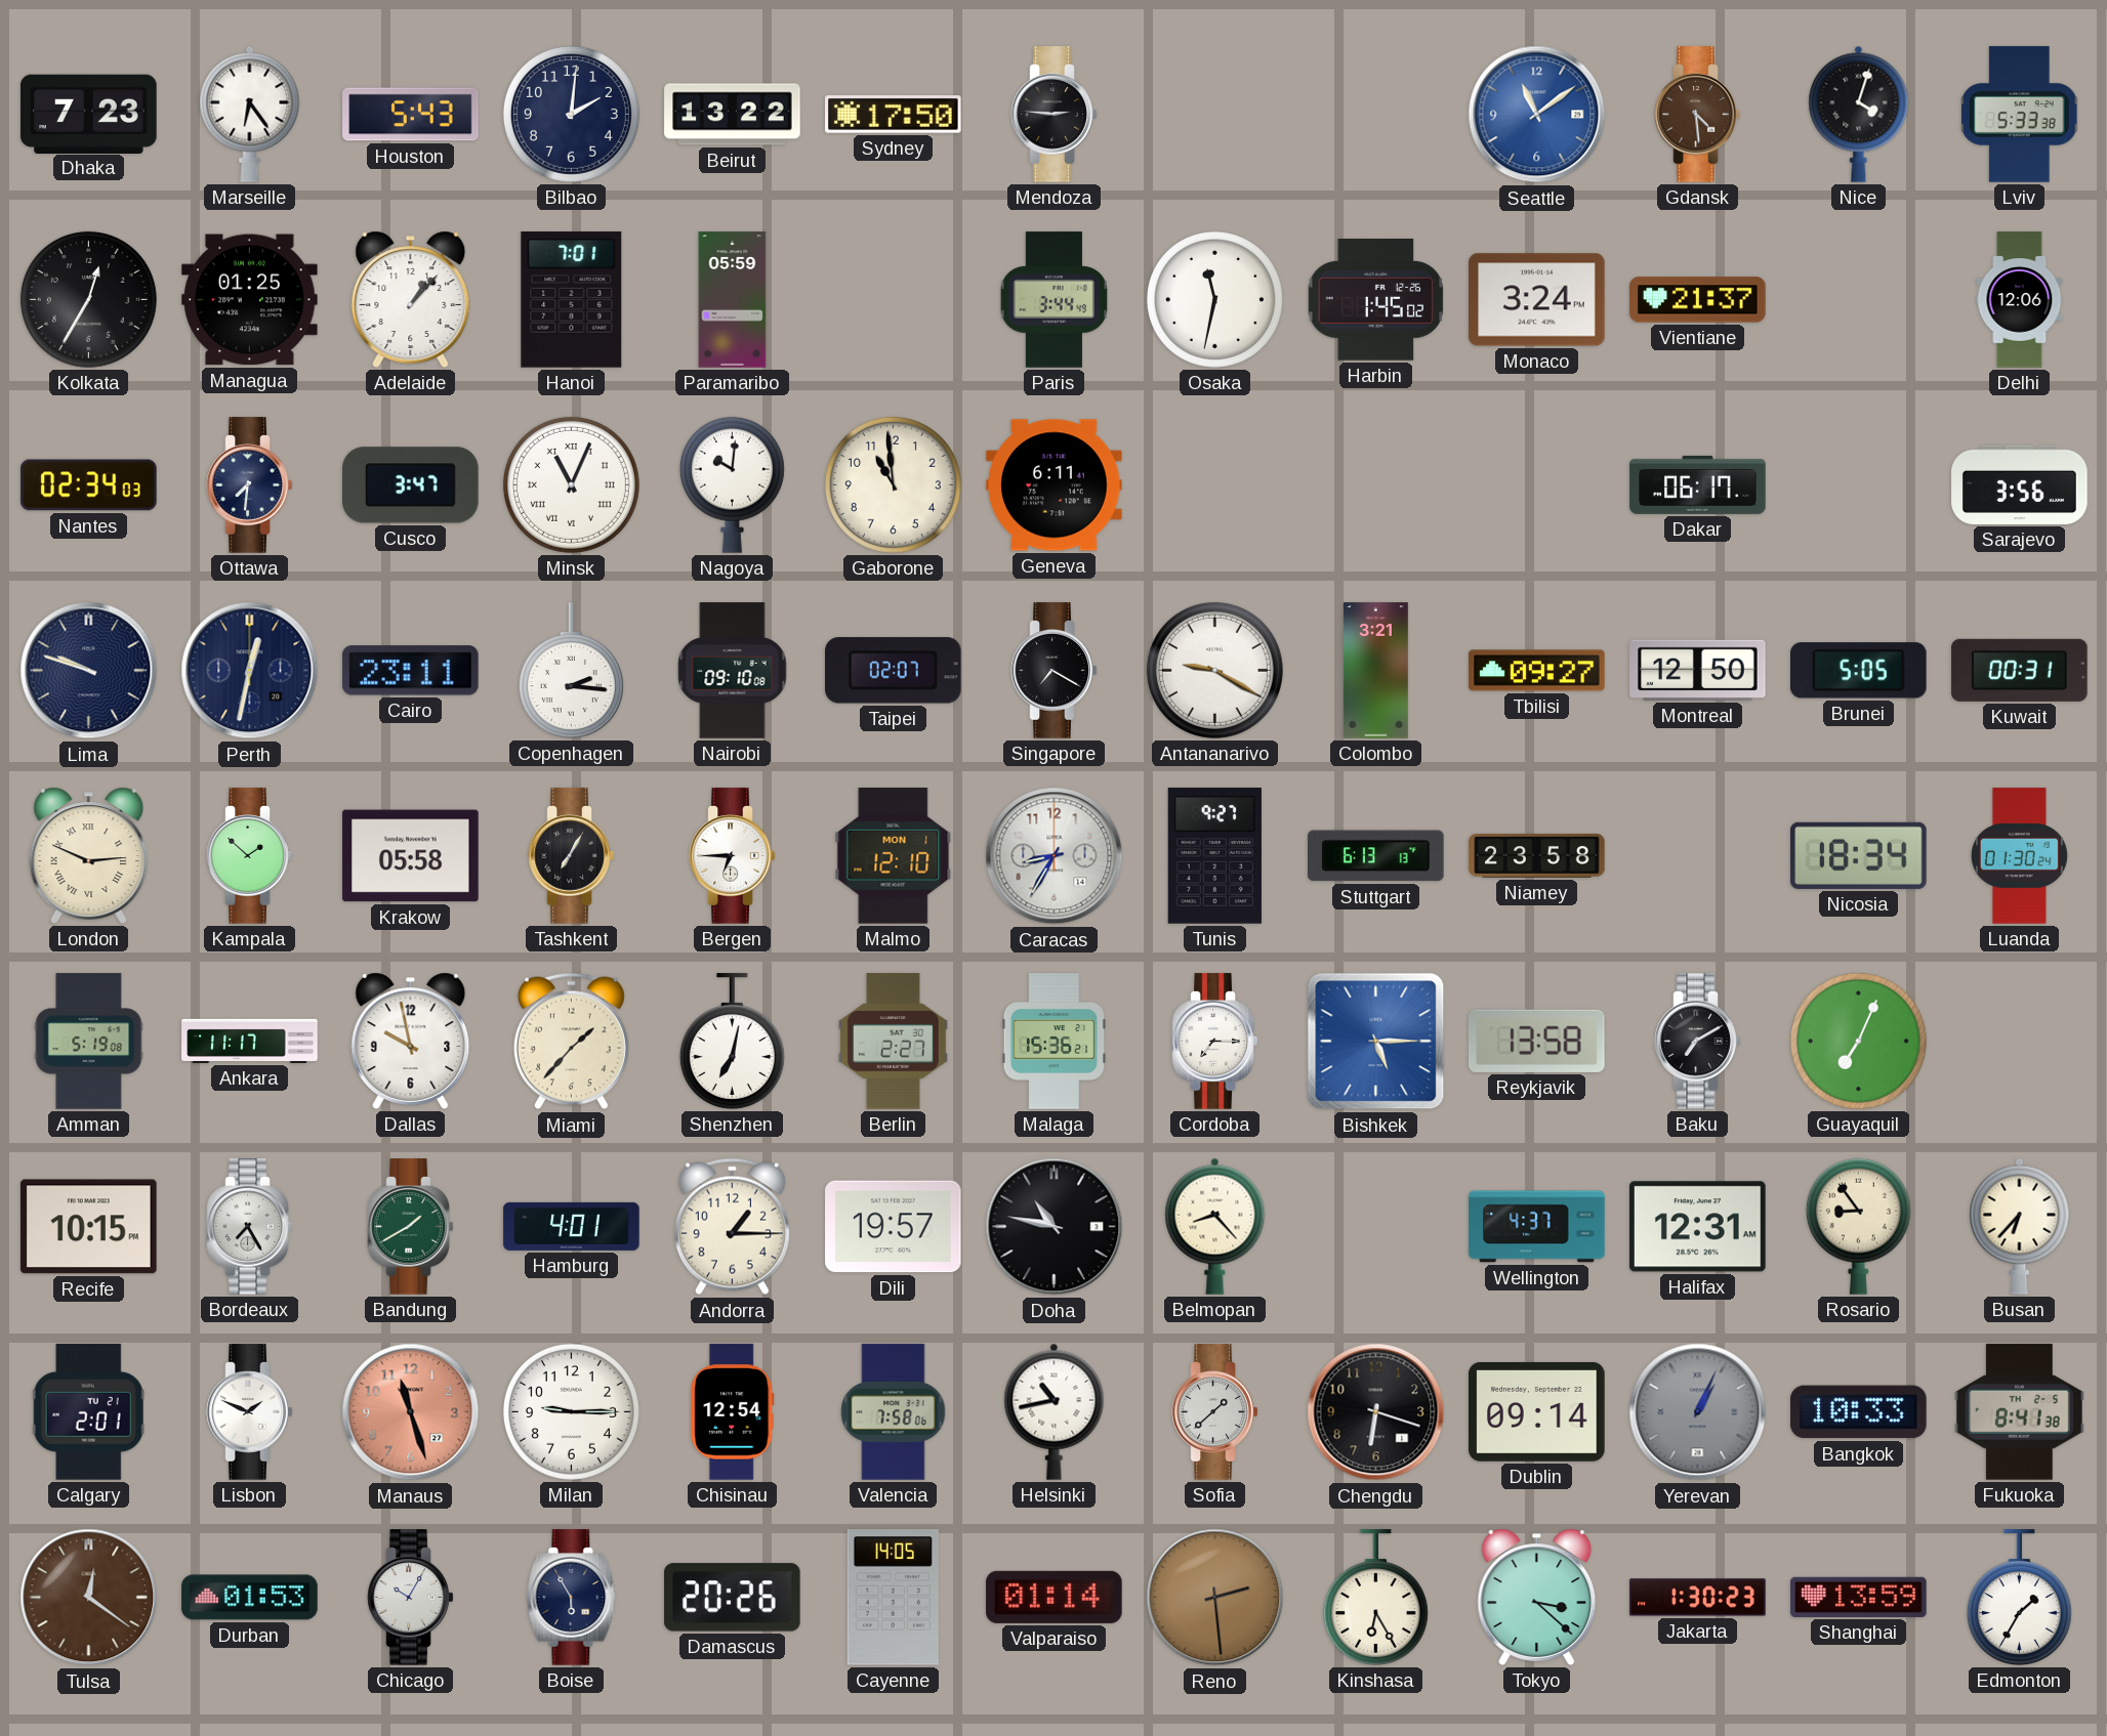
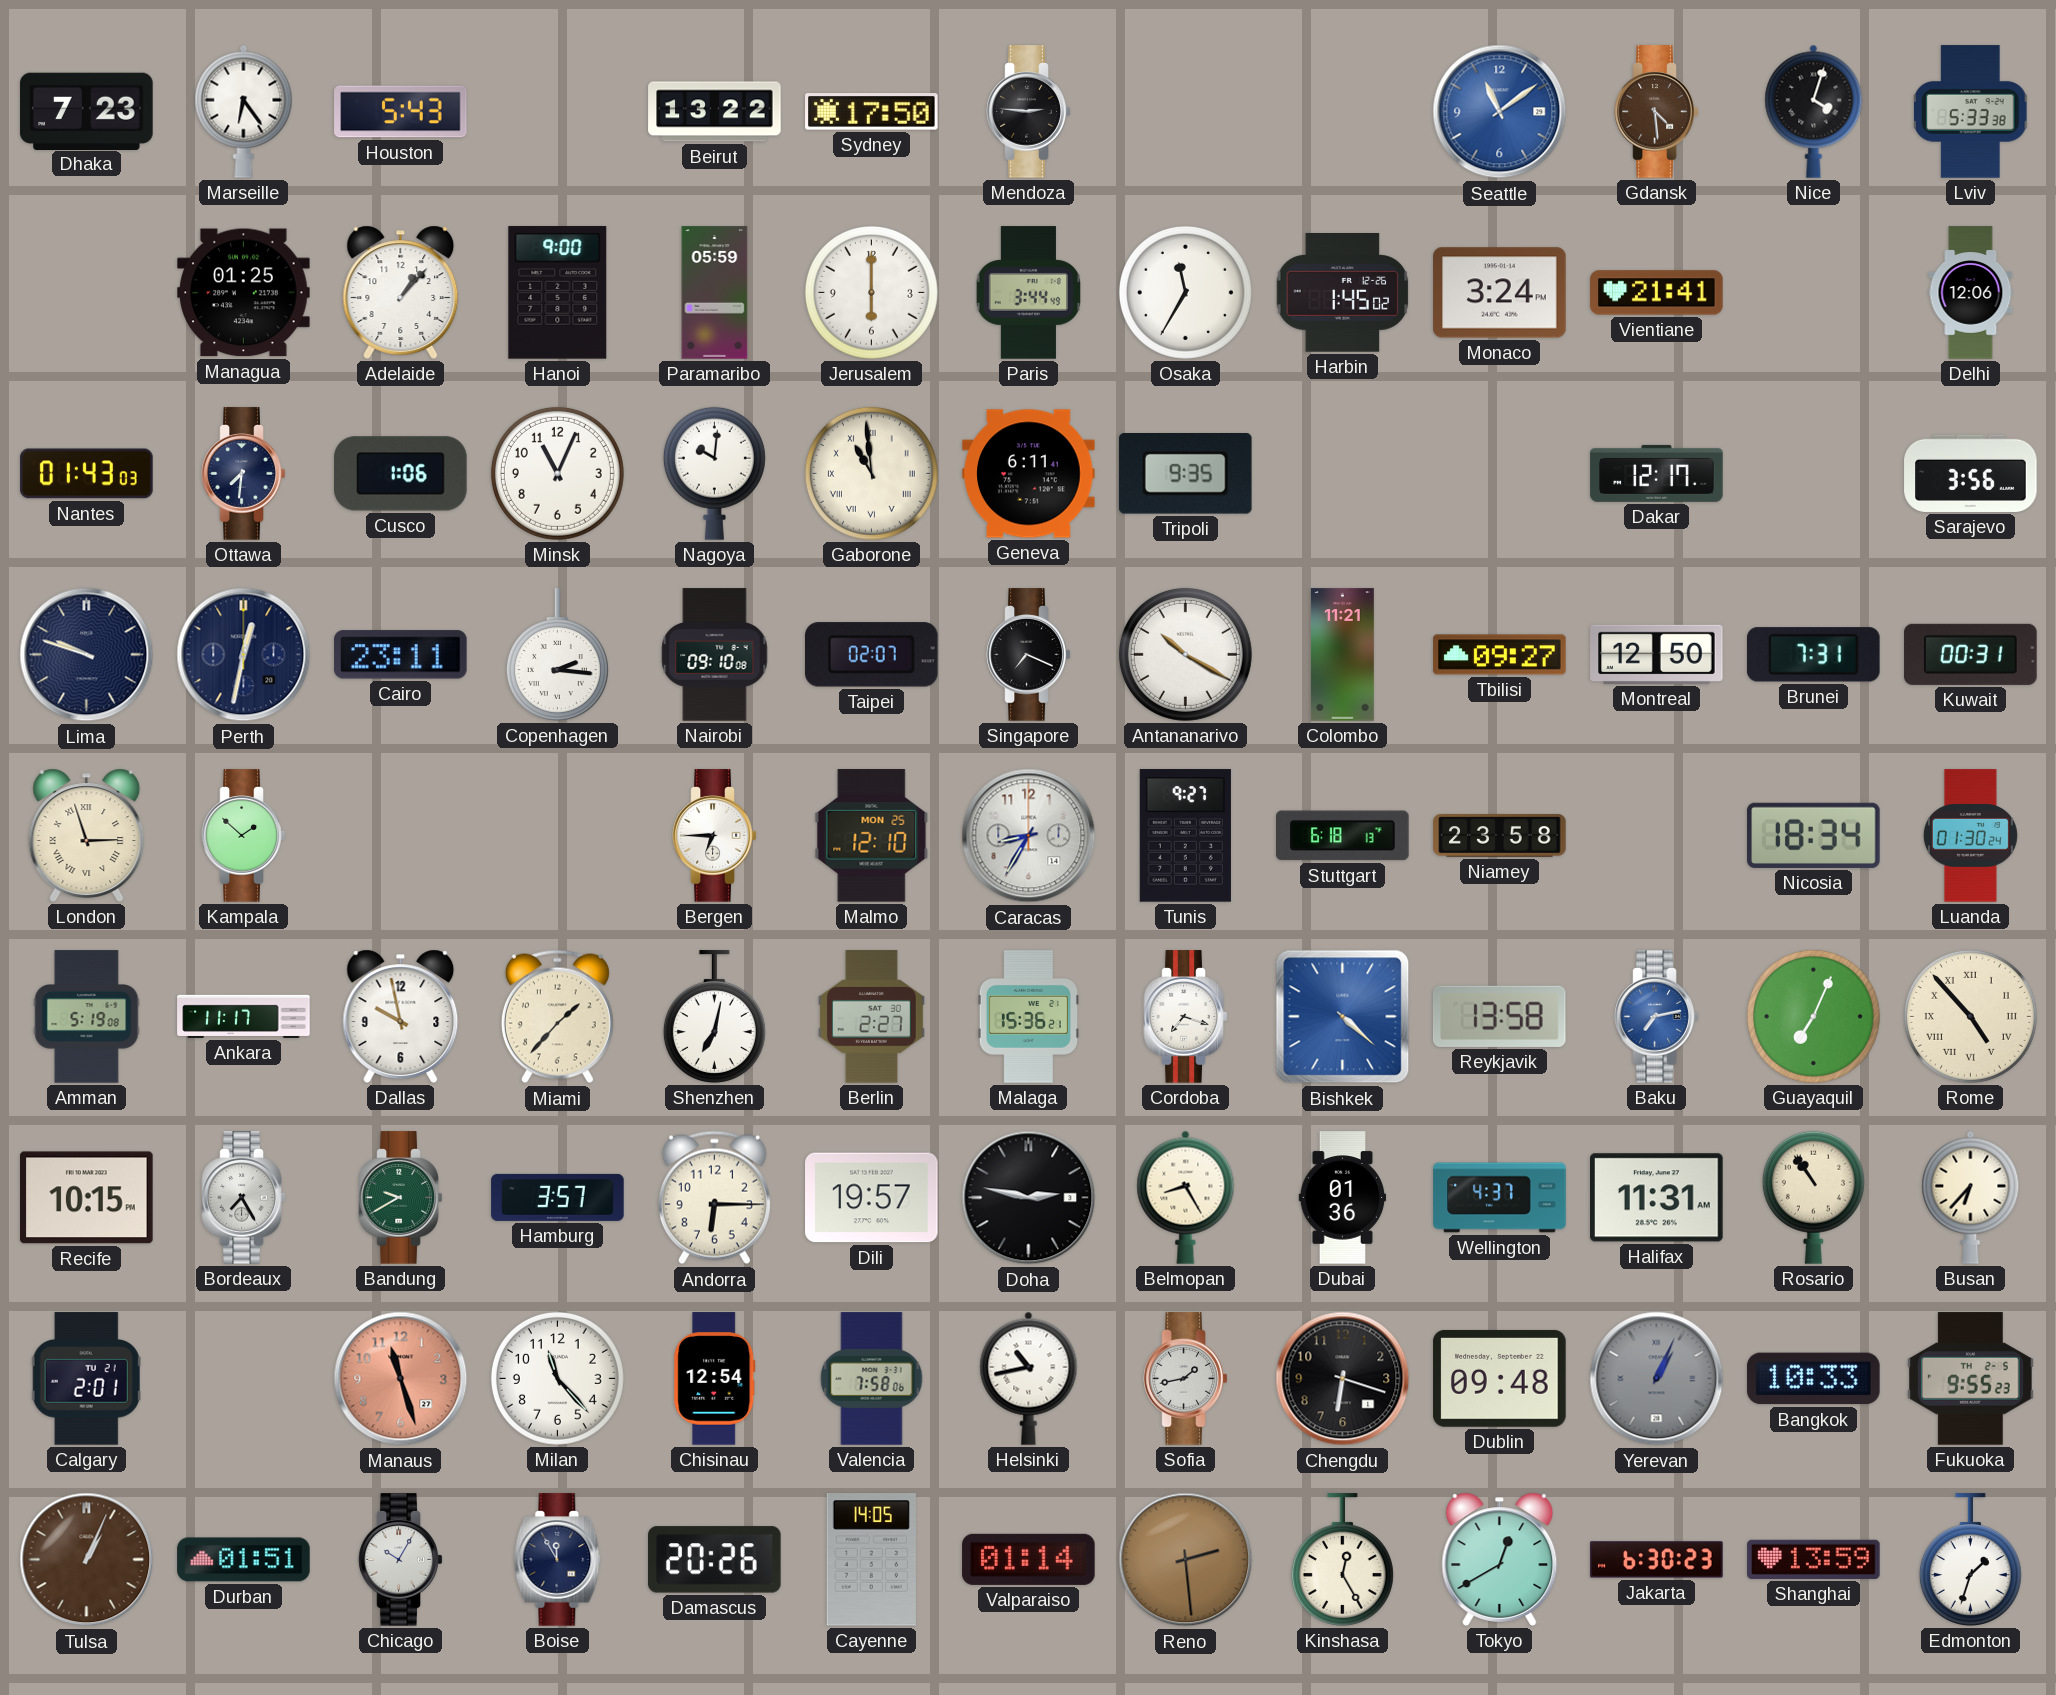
Bilbao: 2:01 -> none (571, 114)
Kolkata: 12:35 -> none (88, 299)
Hanoi: 7:01 -> 9:00 (558, 293)
Jerusalem: none -> 6:00 (871, 292)
Osaka: 11:32 -> 11:35 (1185, 292)
Vientiane: 21:37 -> 21:41 (1657, 293)
Nantes: 02:34 -> 01:43 (87, 474)
Cusco: 3:47 -> 1:06 (401, 474)
Minsk numerals: Roman -> Arabic (557, 473)
Gaborone numerals: Arabic -> Roman (871, 473)
Tripoli: none -> 9:35 (1185, 474)
Dakar: 06:17 -> 12:17 (1657, 473)
Singapore: 7:20 -> 7:19 (1029, 655)
Antananarivo: 9:20 -> 10:20 (1185, 654)
Colombo: 3:21 -> 11:21 (1342, 655)
Brunei: 5:05 -> 7:31 (1814, 655)
London: 2:49 -> 2:57 (87, 835)
Krakow: 05:58 -> none (411, 856)
Tashkent: 7:05 -> none (572, 856)
Malmo date: MON 1 -> MON 25 (872, 836)
Stuttgart: 6:13 -> 6:18 (1343, 836)
Cordoba: 7:15 -> 7:18 (1186, 1017)
Bishkek: 5:15 -> 4:22 (1343, 1017)
Baku: 7:10 -> 7:13 (1657, 1017)
Baku dial: black -> blue (1657, 1017)
Rome: none -> 4:53 (1970, 1016)
Bandung: 1:40 -> 9:40 (401, 1198)
Hamburg: 4:01 -> 3:57 (558, 1197)
Andorra: 1:15 -> 6:15 (714, 1198)
Doha: 10:47 -> 2:47 (1029, 1198)
Belmopan: 8:23 -> 8:25 (1186, 1197)
Dubai: none -> 01:36 (1343, 1198)
Halifax: 12:31 -> 11:31 (1657, 1198)
Rosario: 8:54 -> 10:54 (1813, 1197)
Lisbon: 1:49 -> none (250, 1412)
Milan: 9:15 -> 11:23 (557, 1378)
Sofia: 1:38 -> 1:43 (1186, 1379)
Dublin: 09:14 -> 09:48 (1500, 1378)
Fukuoka: 8:41 -> 9:55 (1971, 1379)
Tulsa: 12:21 -> 1:04 (87, 1560)
Durban: 01:53 -> 01:51 (244, 1560)
Boise: 5:55 -> 11:55 (558, 1560)
Kinshasa: 6:25 -> 12:25 (1342, 1560)
Tokyo: 3:22 -> 12:40 (1500, 1559)
Jakarta: 1:30 -> 6:30 (1657, 1560)
Edmonton: 1:35 -> 1:33 (1970, 1560)
